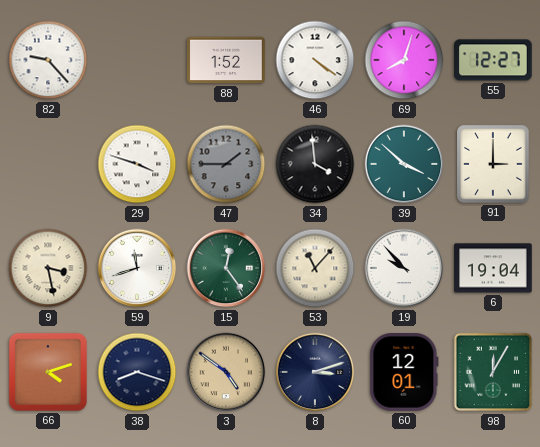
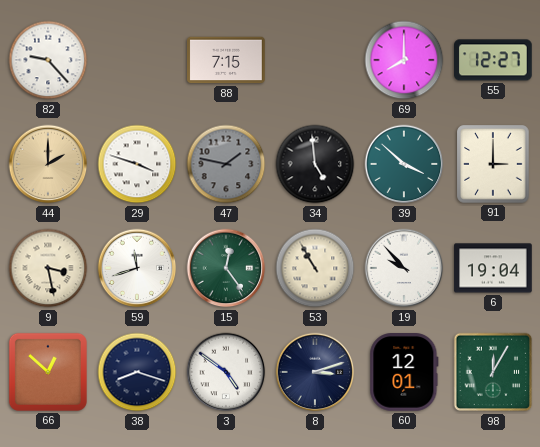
88: 1:52 -> 7:15 (226, 60)
46: 4:21 -> none (315, 60)
69: 8:03 -> 8:00 (404, 60)
44: none -> 2:00 (48, 164)
47: 1:45 -> 1:47 (226, 164)
34: 3:59 -> 4:59 (315, 164)
53: 11:07 -> 10:55 (315, 268)
66: 4:12 -> 12:52 (48, 372)
3 dial: champagne -> white (226, 372)
